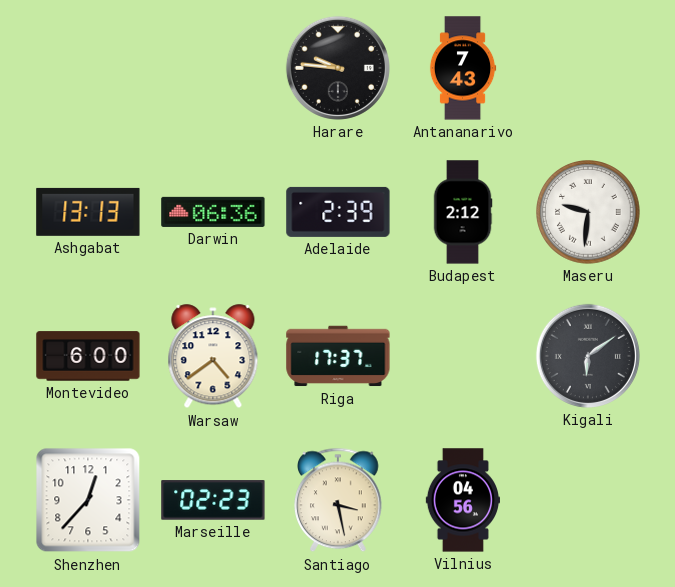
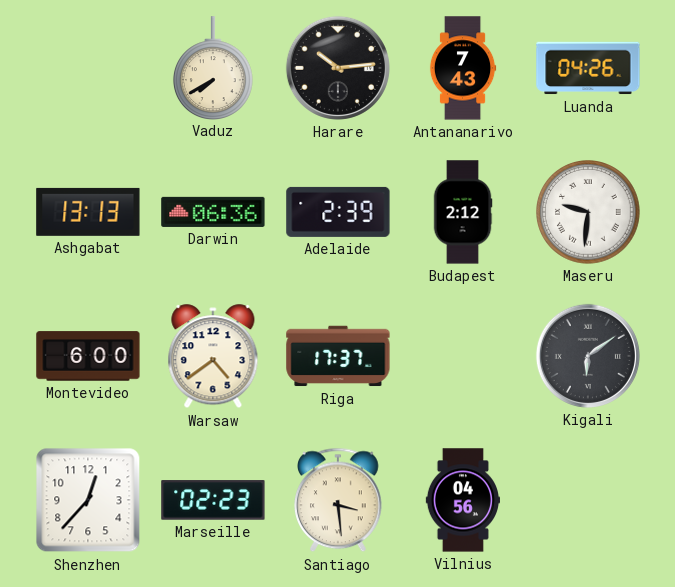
Vaduz: none -> 7:40 (213, 68)
Harare: 9:46 -> 10:14 (338, 68)
Luanda: none -> 04:26 (588, 68)
Santiago: 3:28 -> 3:29 (339, 500)
